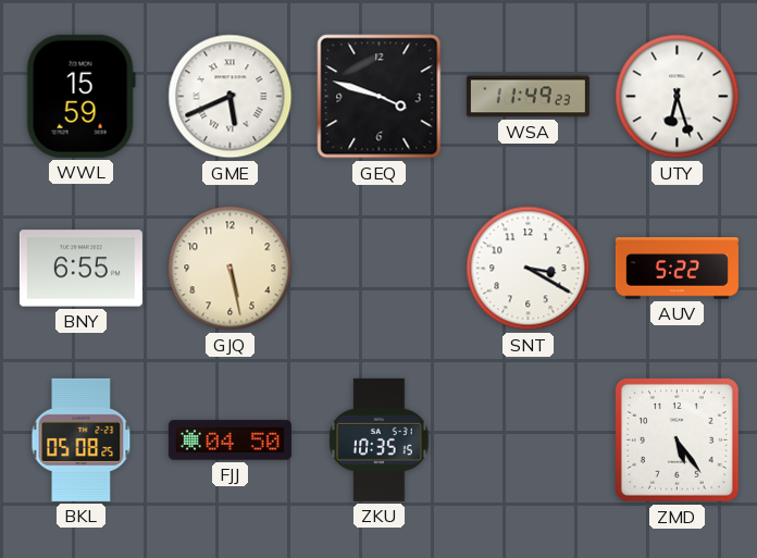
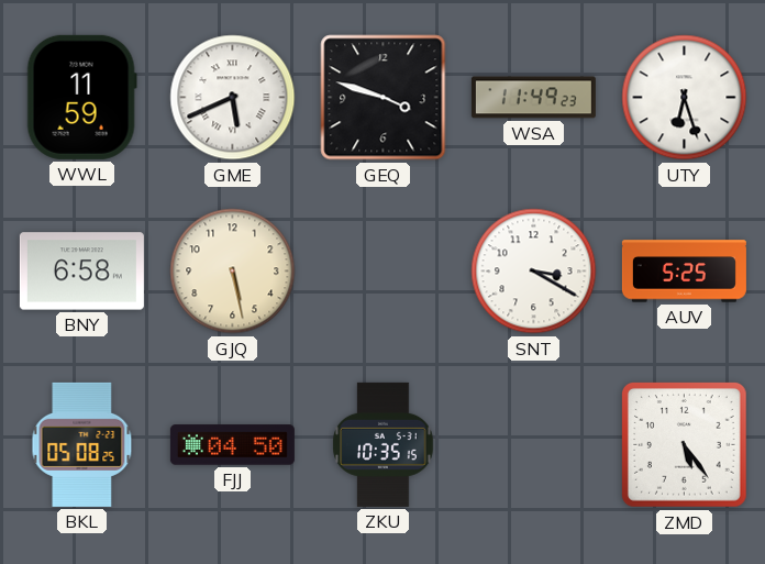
WWL: 15:59 -> 11:59 (81, 97)
BNY: 6:55 -> 6:58 (81, 272)
AUV: 5:22 -> 5:25 (684, 272)
